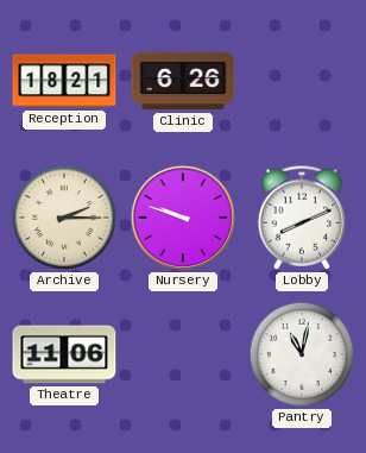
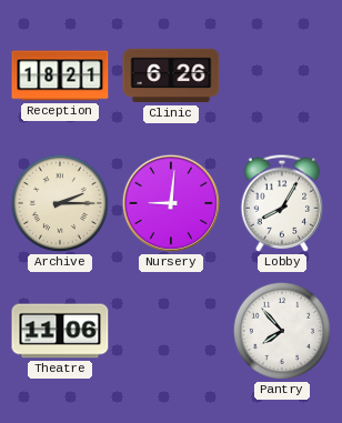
Nursery: 9:48 -> 9:01 (171, 203)
Lobby: 8:11 -> 8:05 (282, 203)
Pantry: 11:02 -> 7:53 (282, 331)
